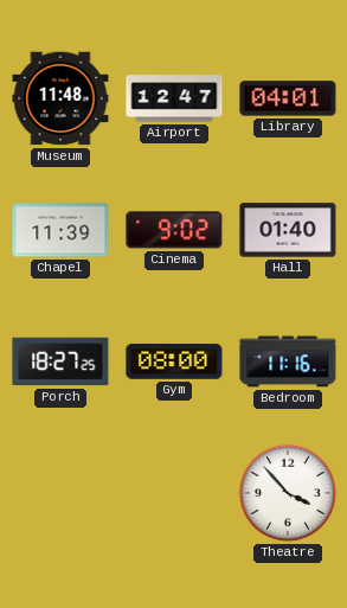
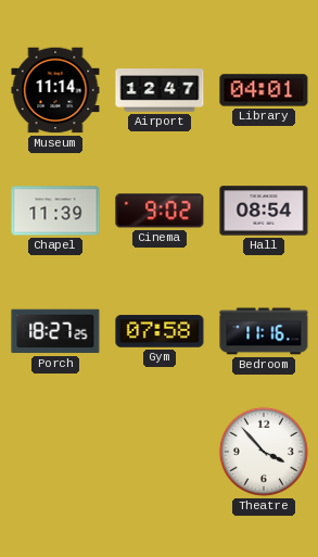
Museum: 11:48 -> 11:14 (55, 90)
Hall: 01:40 -> 08:54 (264, 211)
Gym: 08:00 -> 07:58 (160, 331)
